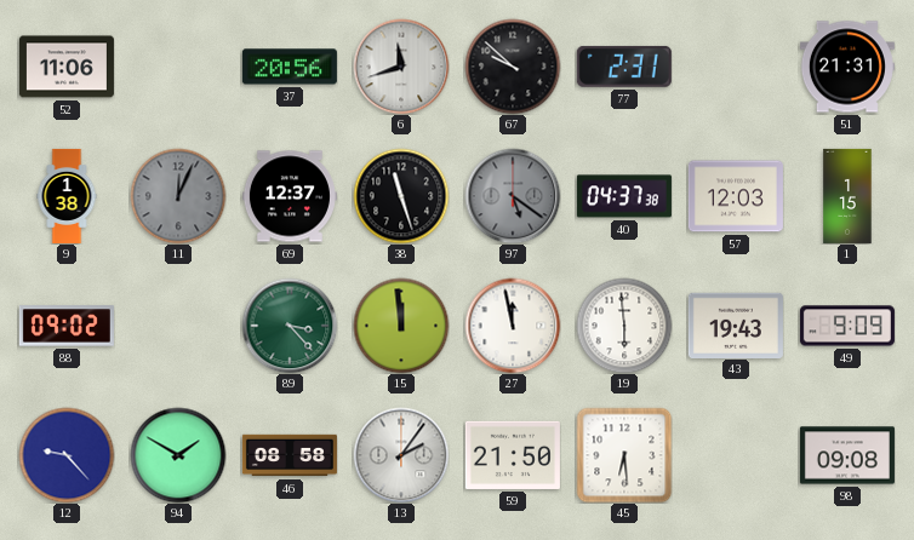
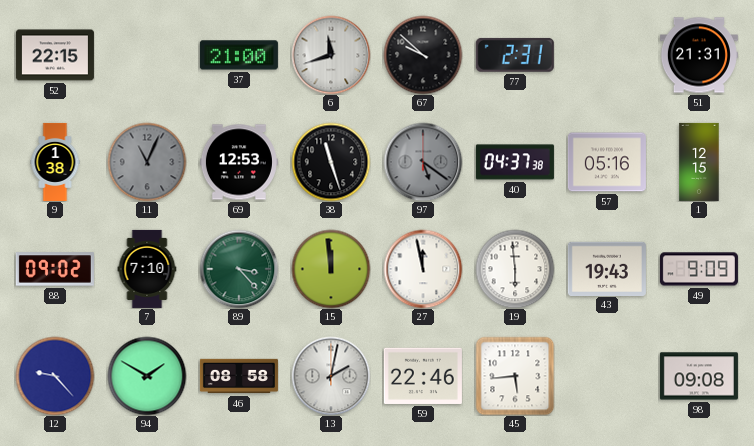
52: 11:06 -> 22:15 (55, 55)
37: 20:56 -> 21:00 (239, 55)
11: 12:04 -> 11:04 (147, 162)
69: 12:37 -> 12:53 (239, 162)
57: 12:03 -> 05:16 (607, 162)
1: 1:15 -> 12:15 (699, 162)
7: none -> 7:10 (147, 269)
13: 2:06 -> 2:02 (331, 376)
59: 21:50 -> 22:46 (423, 376)
45: 6:29 -> 5:44 (515, 376)
